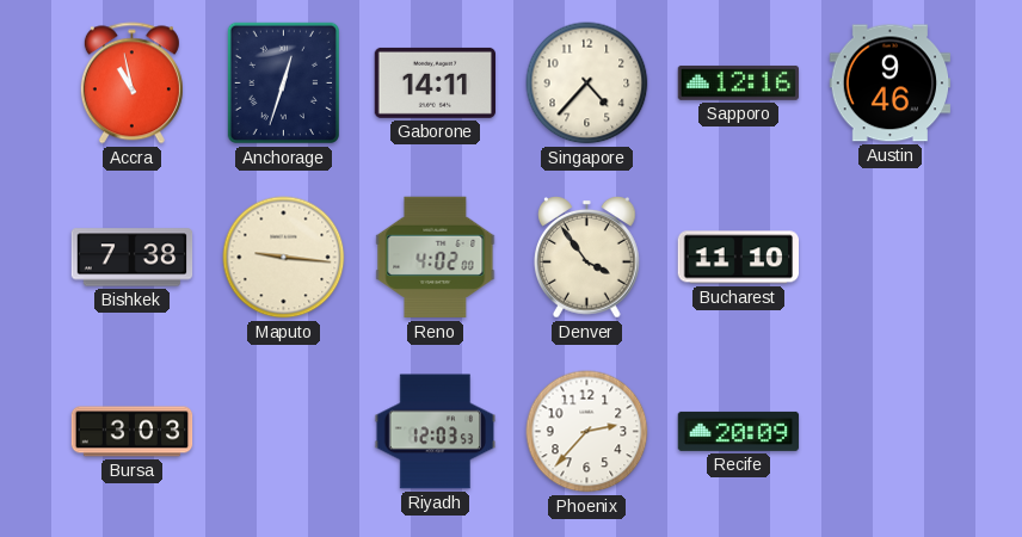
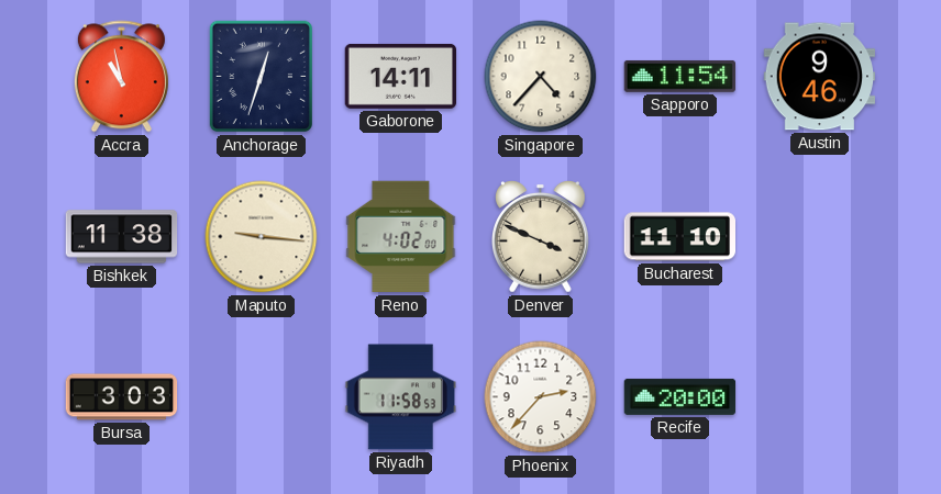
Sapporo: 12:16 -> 11:54 (679, 77)
Bishkek: 7:38 -> 11:38 (122, 237)
Denver: 3:54 -> 3:49 (541, 237)
Riyadh: 12:03 -> 11:58 (401, 397)
Recife: 20:09 -> 20:00 (680, 396)
